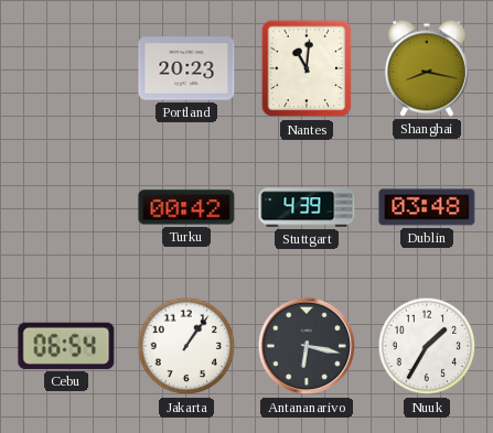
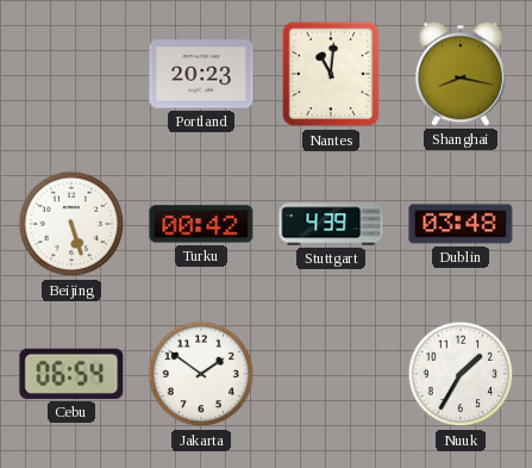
Beijing: none -> 5:27 (71, 224)
Jakarta: 1:06 -> 1:51 (201, 374)
Antananarivo: 6:17 -> none (307, 346)
